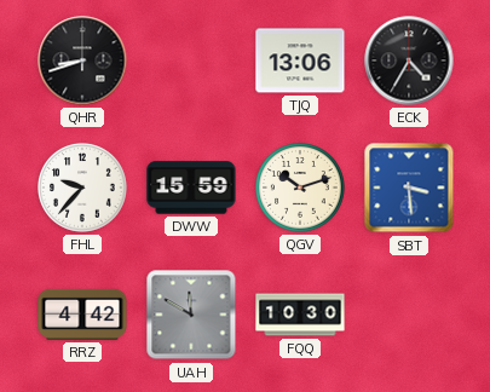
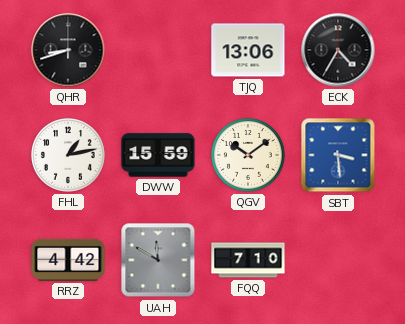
FHL: 9:37 -> 1:13 (69, 156)
QGV: 10:12 -> 10:09 (249, 156)
FQQ: 10:30 -> 7:10 (248, 260)
